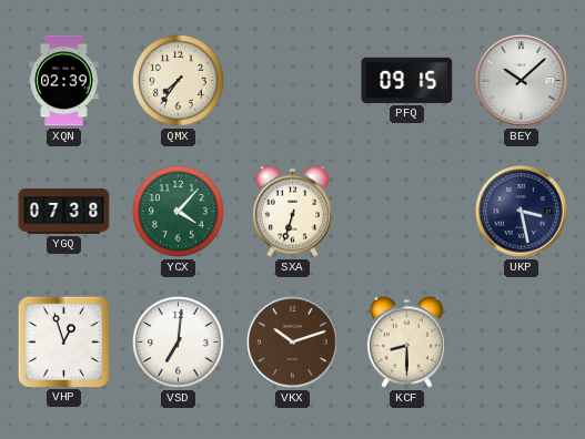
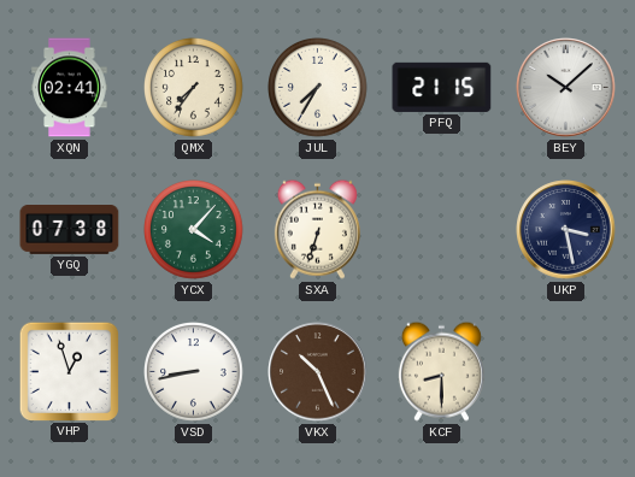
XQN: 02:39 -> 02:41 (70, 88)
JUL: none -> 7:35 (318, 88)
PFQ: 09:15 -> 21:15 (442, 87)
VSD: 7:01 -> 8:43 (194, 372)
VKX: 10:12 -> 10:26 (318, 372)
